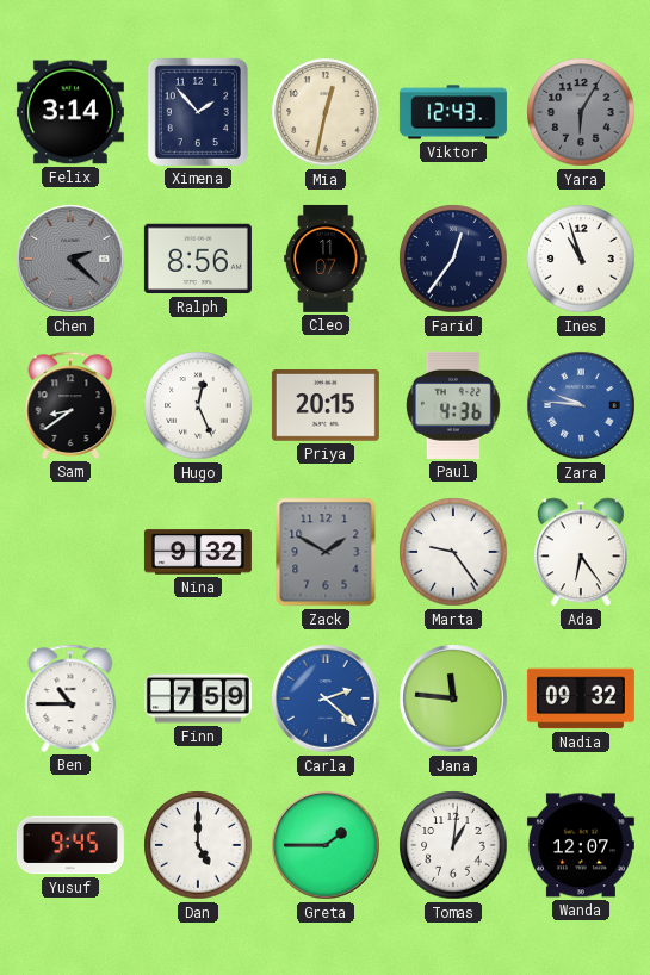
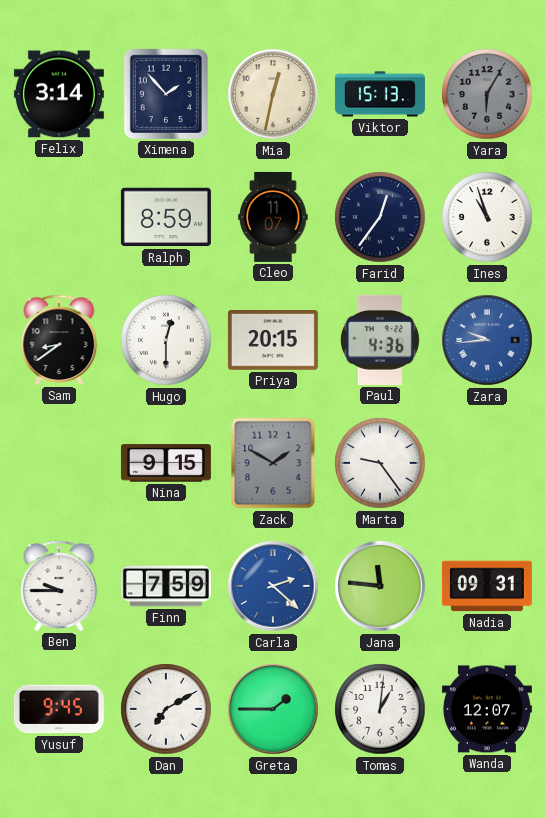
Viktor: 12:43 -> 15:13 (380, 94)
Chen: 2:22 -> none (70, 259)
Ralph: 8:56 -> 8:59 (166, 217)
Hugo: 12:26 -> 12:30 (166, 340)
Zara: 9:46 -> 9:44 (487, 340)
Nina: 9:32 -> 9:15 (166, 463)
Ada: 6:24 -> none (581, 552)
Ben: 10:45 -> 9:45 (59, 586)
Nadia: 09:32 -> 09:31 (487, 586)
Dan: 5:00 -> 7:10 (166, 709)
